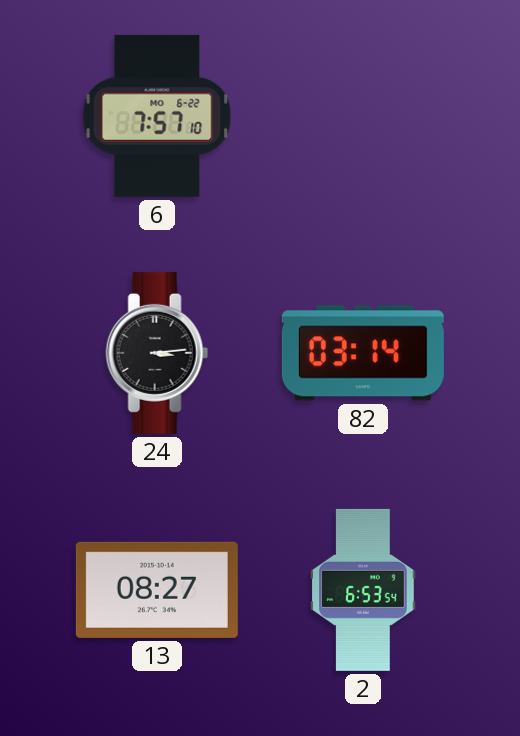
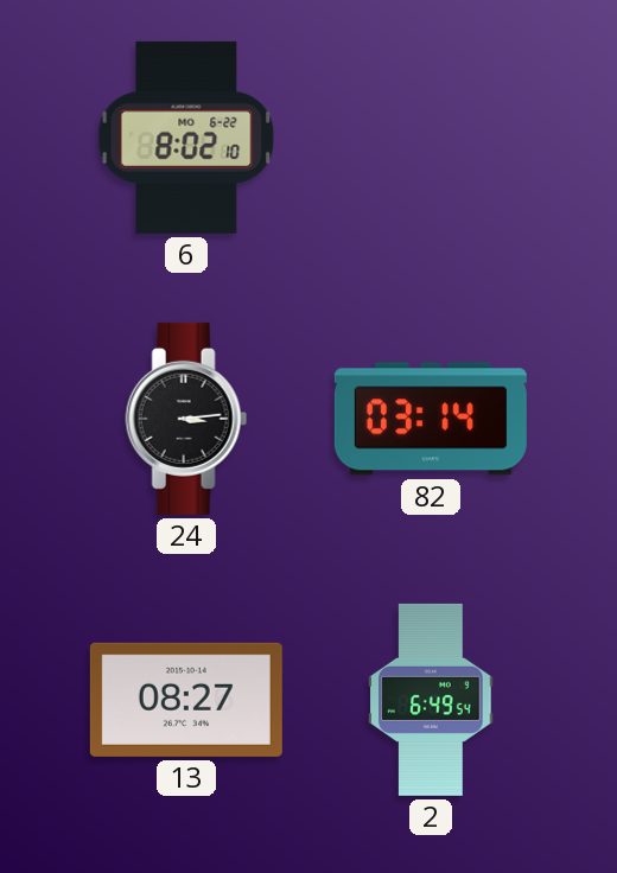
6: 7:57 -> 8:02 (186, 138)
2: 6:53 -> 6:49 (431, 700)
